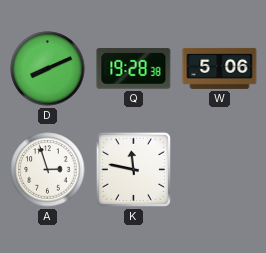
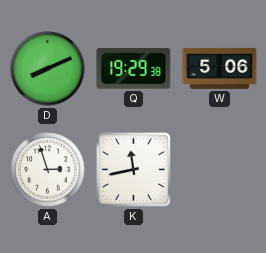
Q: 19:28 -> 19:29 (134, 69)
K: 11:47 -> 11:43 (133, 169)
